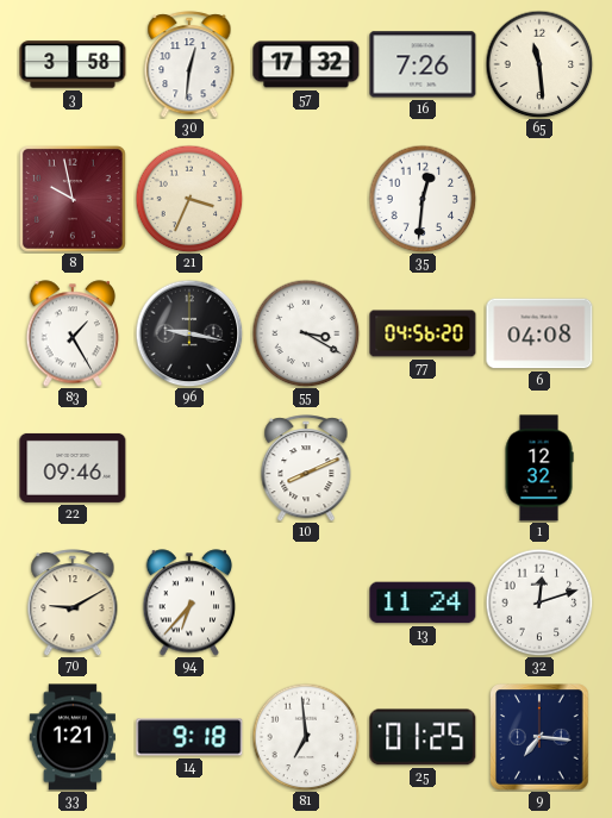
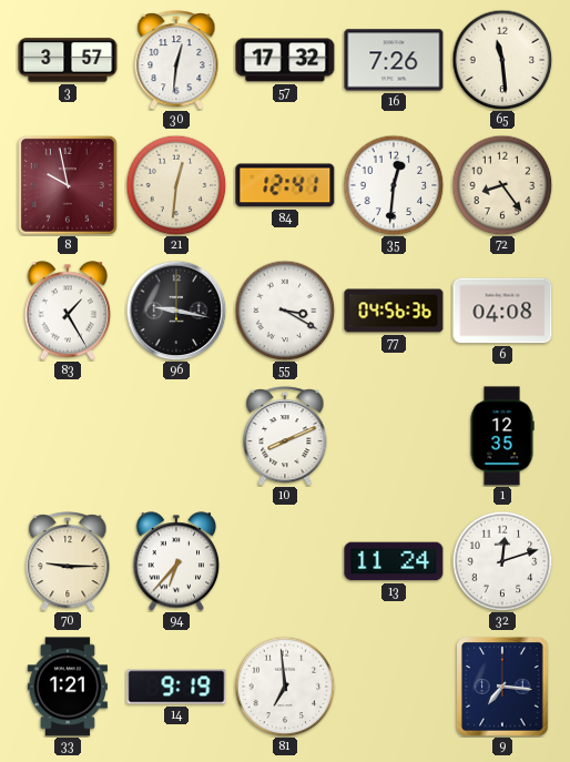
3: 3:58 -> 3:57 (68, 60)
21: 3:34 -> 12:31 (176, 185)
84: none -> 12:41 (285, 185)
72: none -> 8:24 (502, 185)
77: 04:56:20 -> 04:56:36 (394, 311)
22: 09:46 -> none (73, 468)
1: 12:32 -> 12:35 (502, 436)
70: 9:10 -> 9:15 (68, 561)
14: 9:18 -> 9:19 (176, 687)
25: 01:25 -> none (423, 737)
